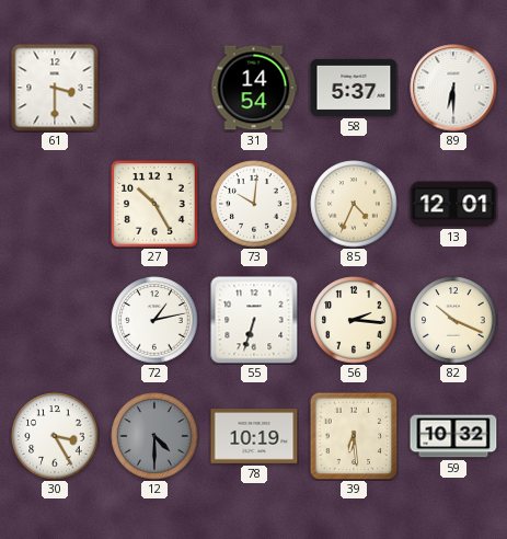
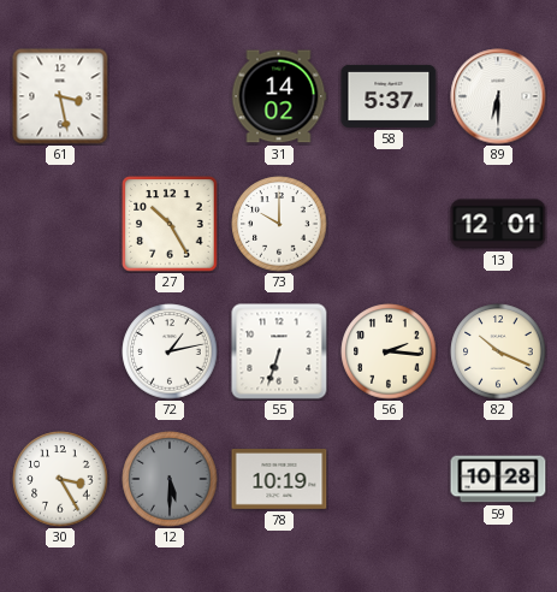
61: 3:30 -> 3:28 (60, 96)
31: 14:54 -> 14:02 (279, 96)
73: 10:01 -> 10:00 (279, 224)
85: 4:34 -> none (354, 204)
12: 4:30 -> 5:30 (170, 479)
39: 6:29 -> none (354, 436)
59: 10:32 -> 10:28 (498, 479)
